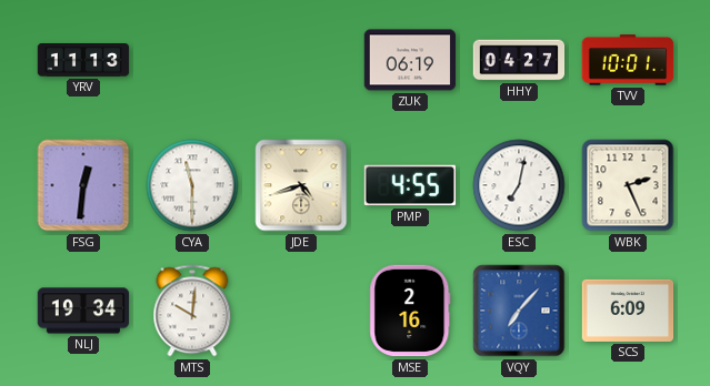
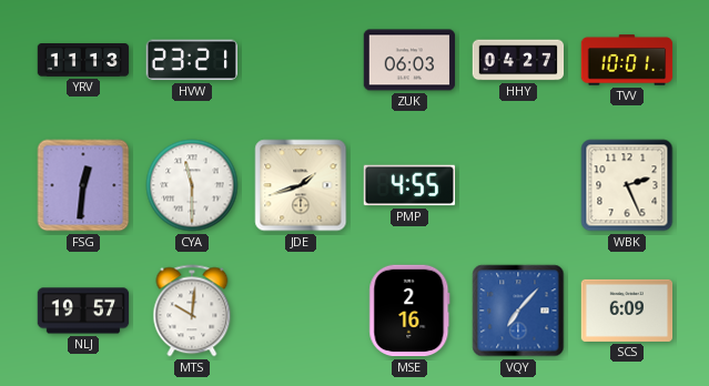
HVW: none -> 23:21 (192, 60)
ZUK: 06:19 -> 06:03 (409, 60)
JDE: 4:42 -> 1:42 (301, 185)
ESC: 7:02 -> none (519, 185)
NLJ: 19:34 -> 19:57 (83, 311)
